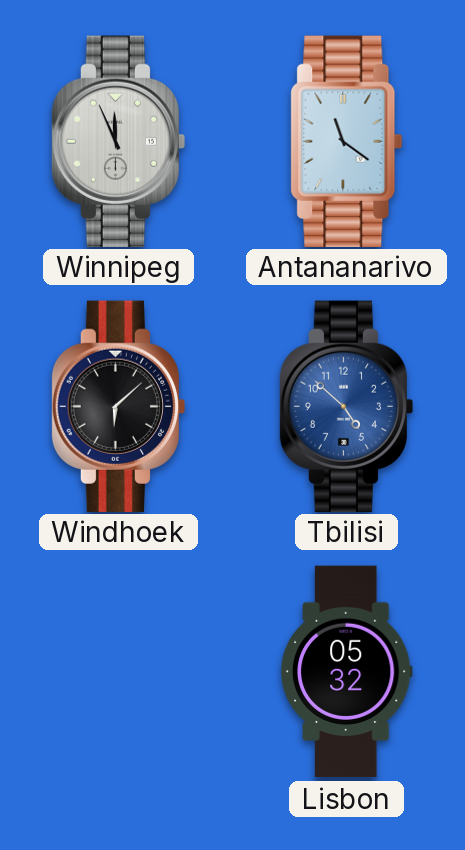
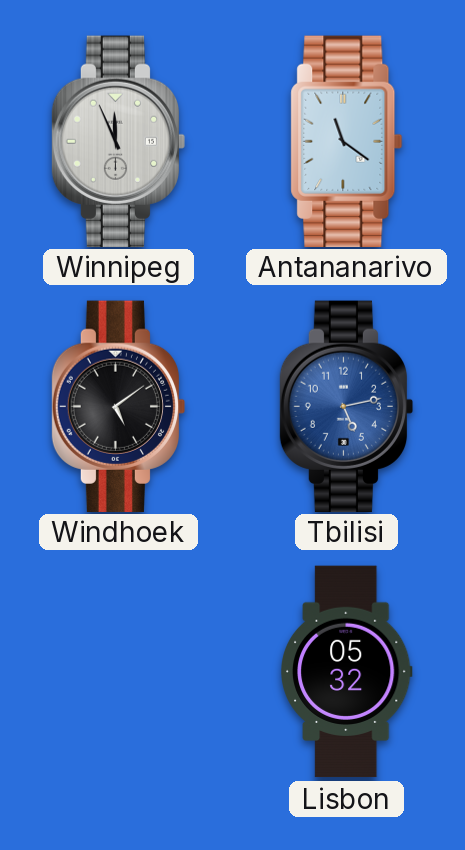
Windhoek: 6:08 -> 5:09 (119, 406)
Tbilisi: 4:52 -> 5:13 (347, 406)
